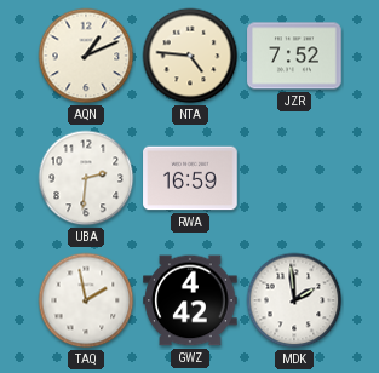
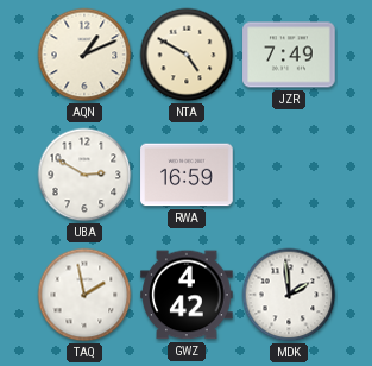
NTA: 4:46 -> 4:50 (187, 55)
JZR: 7:52 -> 7:49 (289, 55)
UBA: 2:31 -> 2:50 (84, 175)
